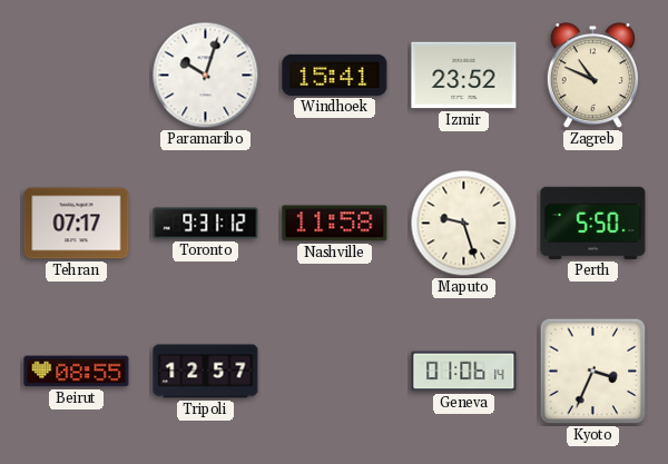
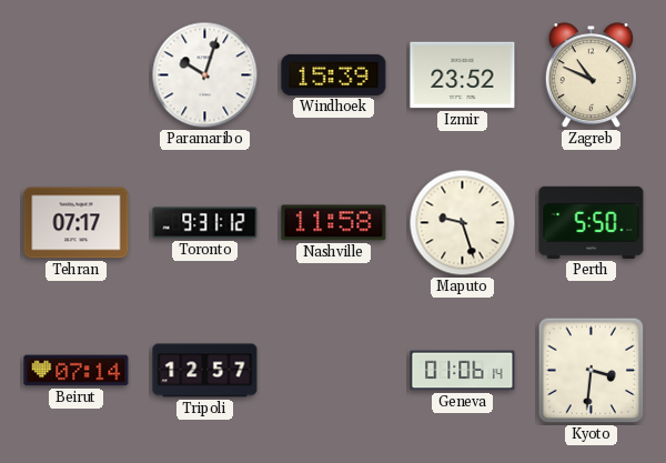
Windhoek: 15:41 -> 15:39 (334, 74)
Beirut: 08:55 -> 07:14 (77, 371)
Kyoto: 3:34 -> 3:31 (592, 371)
